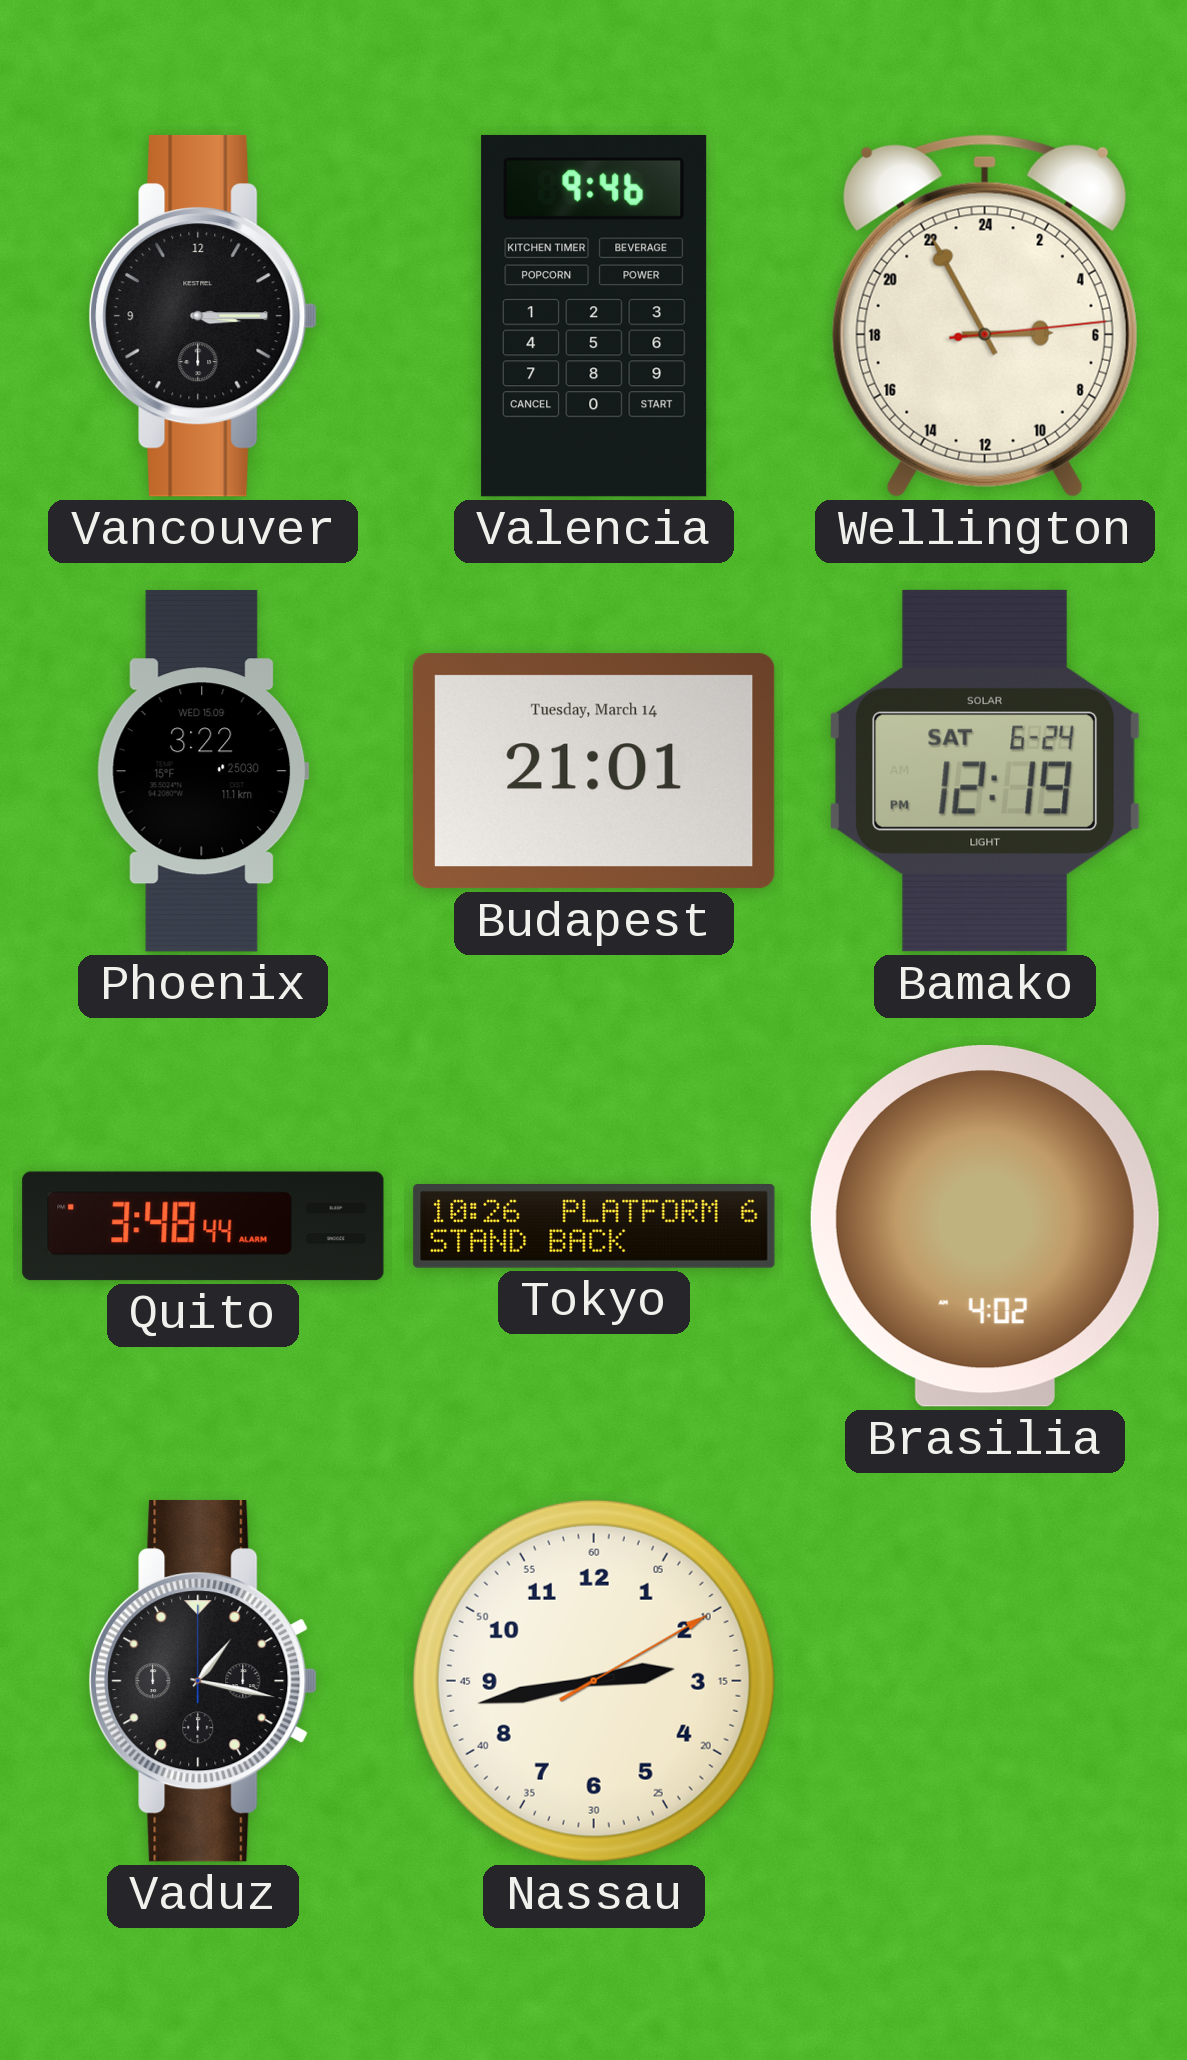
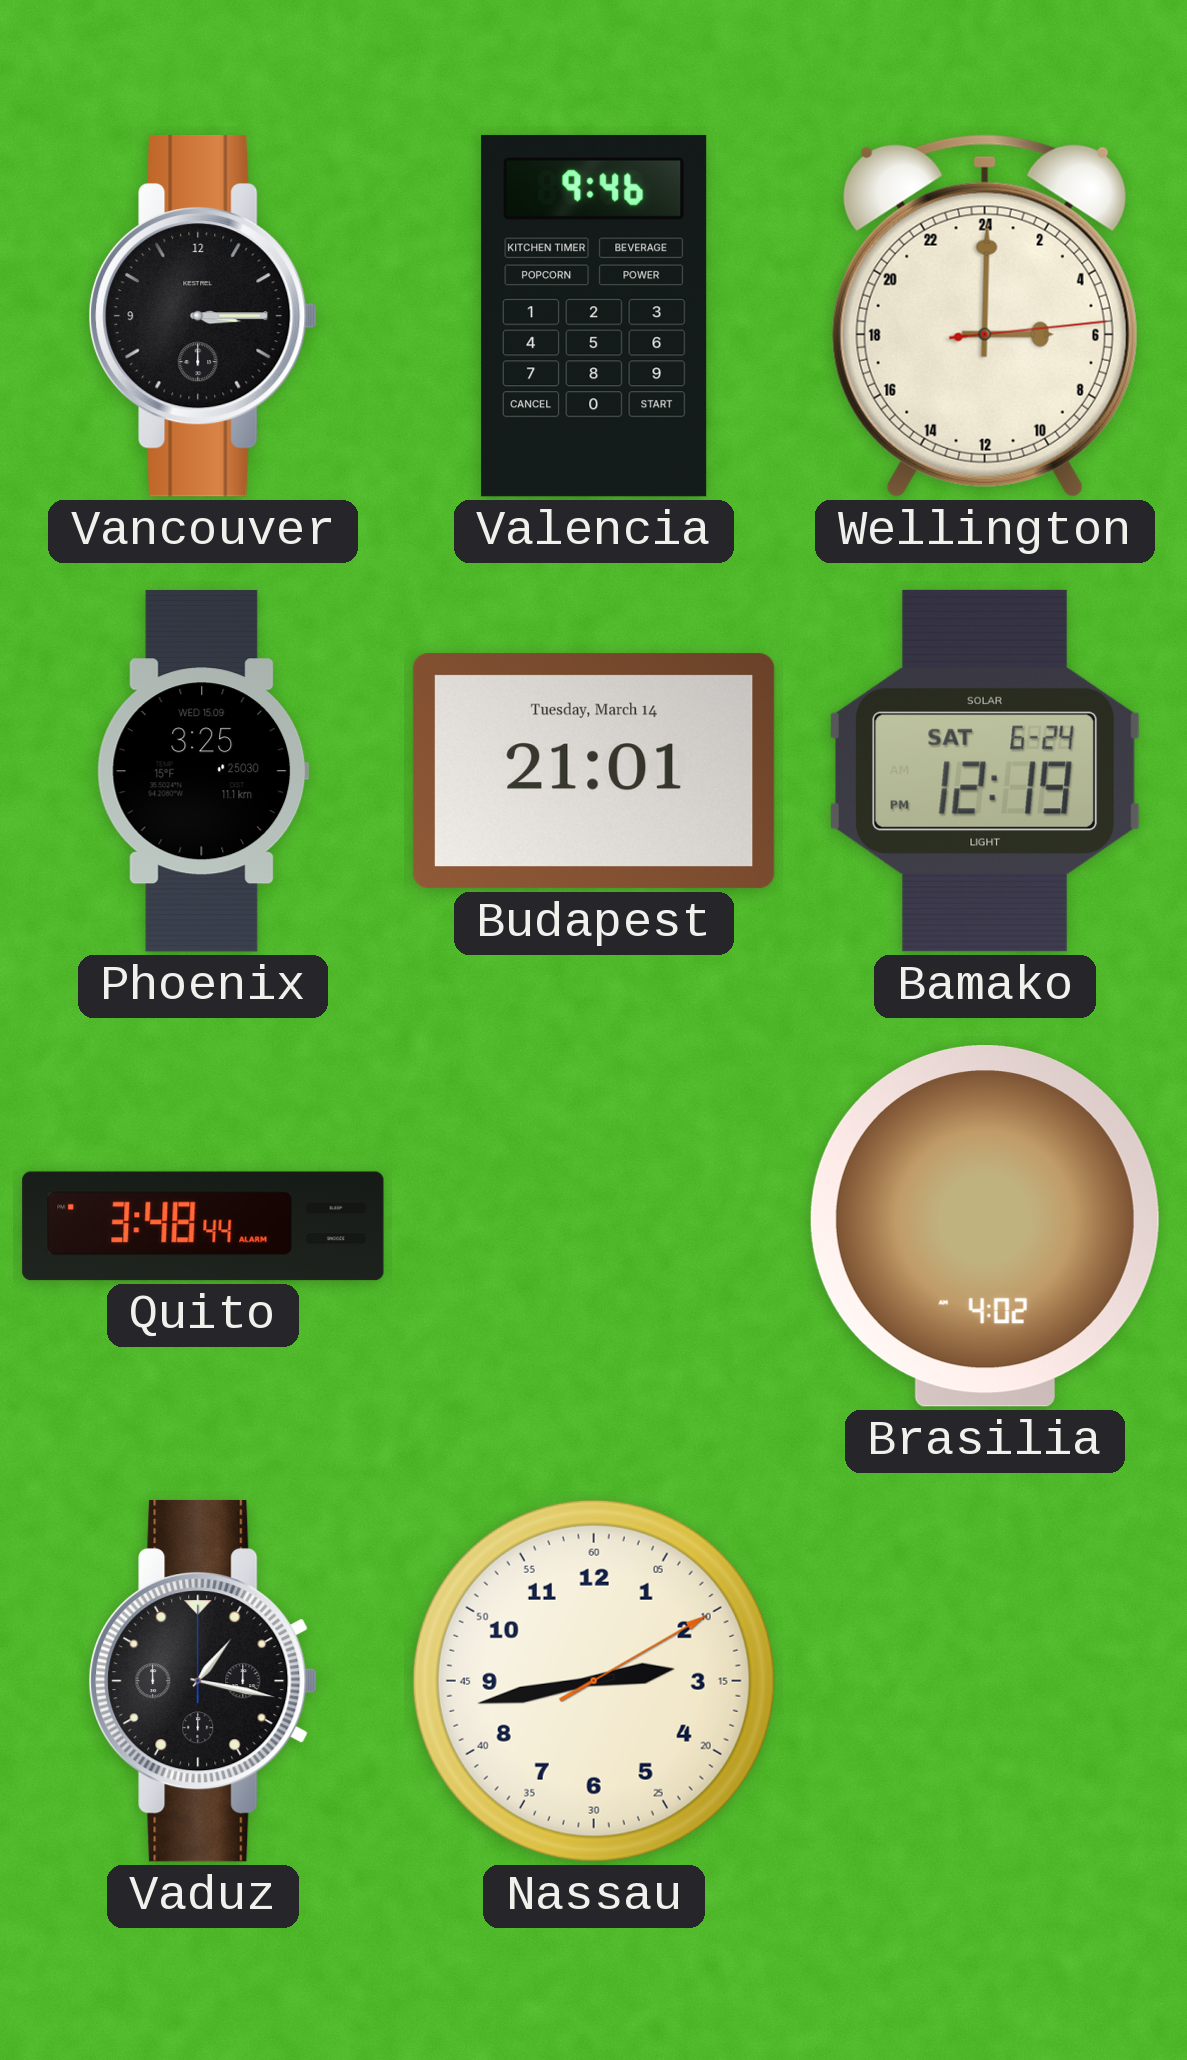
Wellington: 5:55 -> 6:00 (985, 316)
Phoenix: 3:22 -> 3:25 (203, 771)
Tokyo: 10:26 -> none (594, 1227)
